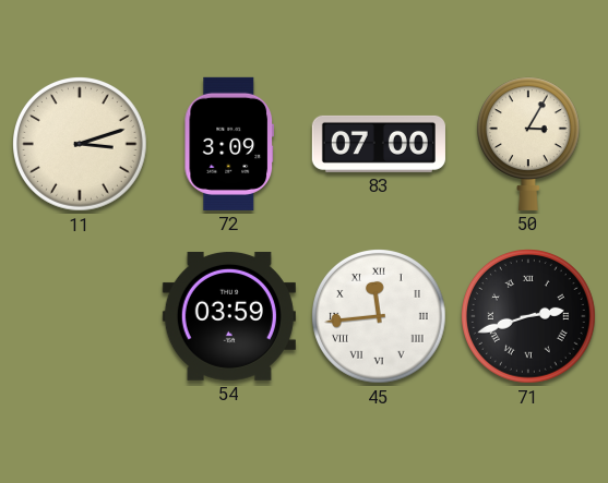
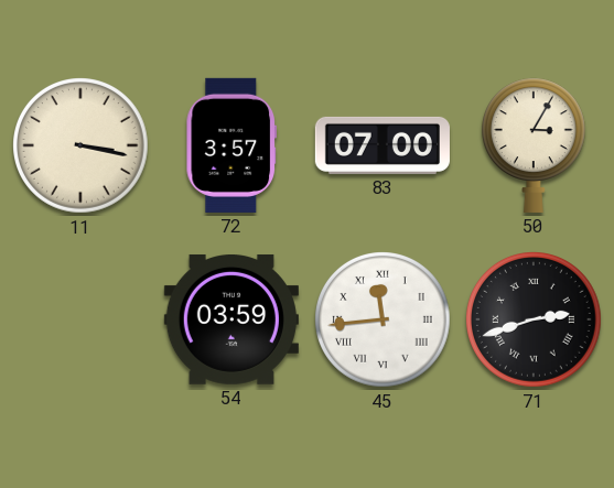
11: 3:12 -> 3:17 (82, 147)
72: 3:09 -> 3:57 (230, 145)
